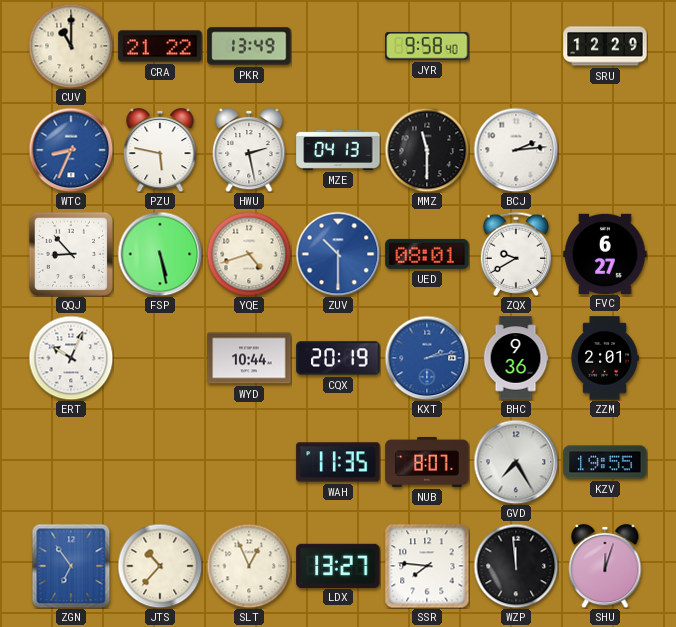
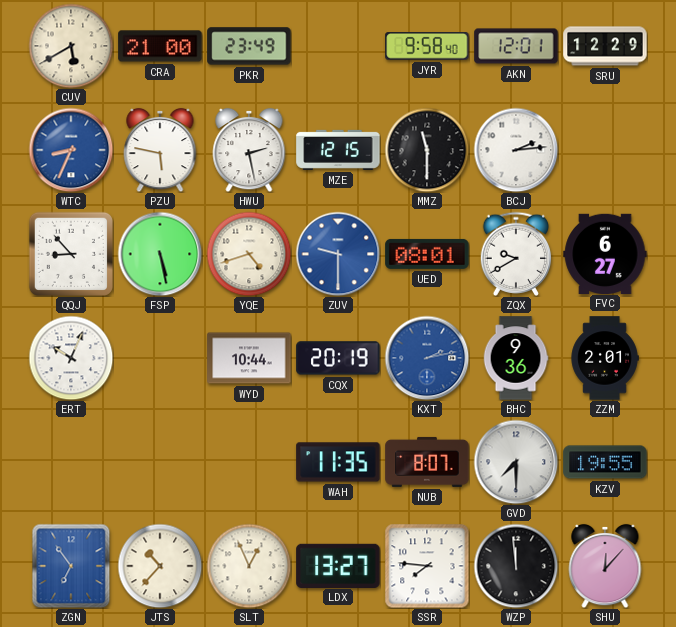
CUV: 11:00 -> 5:40 (71, 46)
CRA: 21:22 -> 21:00 (160, 46)
PKR: 13:49 -> 23:49 (249, 46)
AKN: none -> 12:01 (516, 46)
MZE: 04:13 -> 12:15 (338, 150)
ZUV: 10:30 -> 9:30 (338, 254)
GVD: 7:25 -> 7:30 (516, 462)
SHU: 12:03 -> 12:07 (605, 566)
